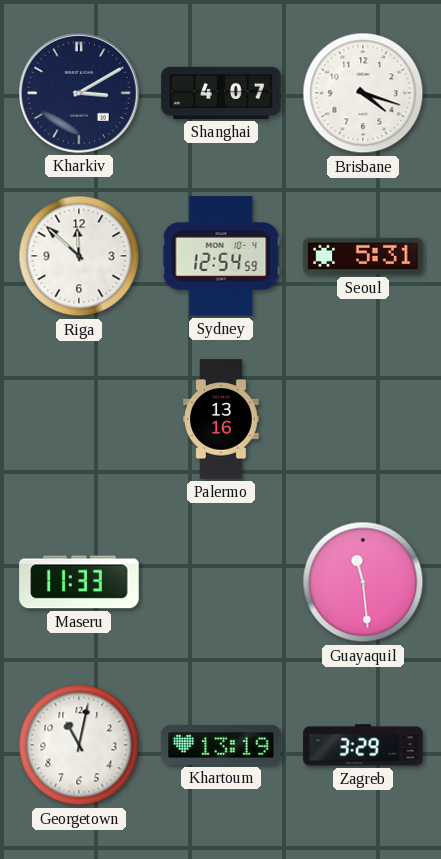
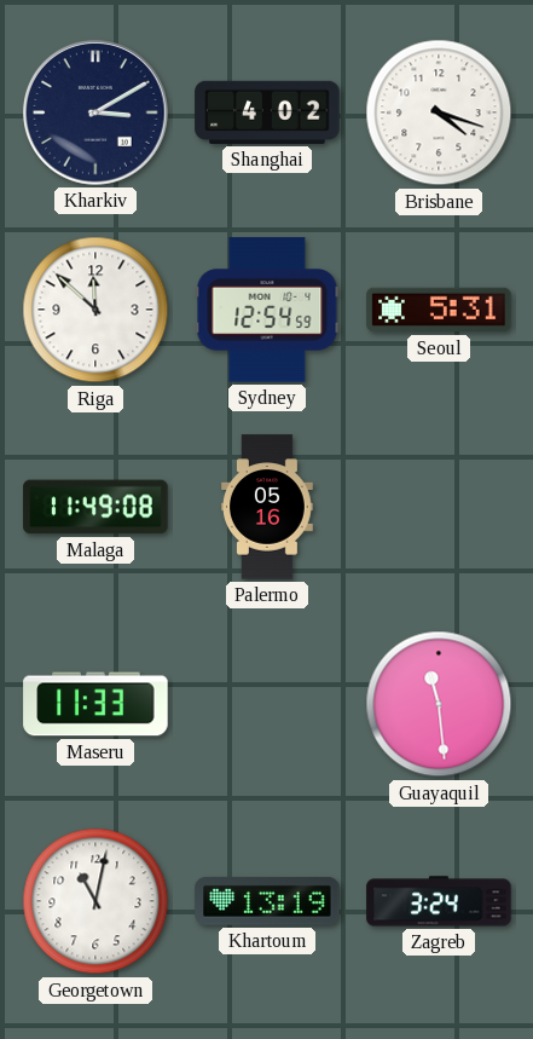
Shanghai: 4:07 -> 4:02 (267, 112)
Malaga: none -> 11:49 (95, 507)
Palermo: 13:16 -> 05:16 (268, 507)
Zagreb: 3:29 -> 3:24 (439, 901)
